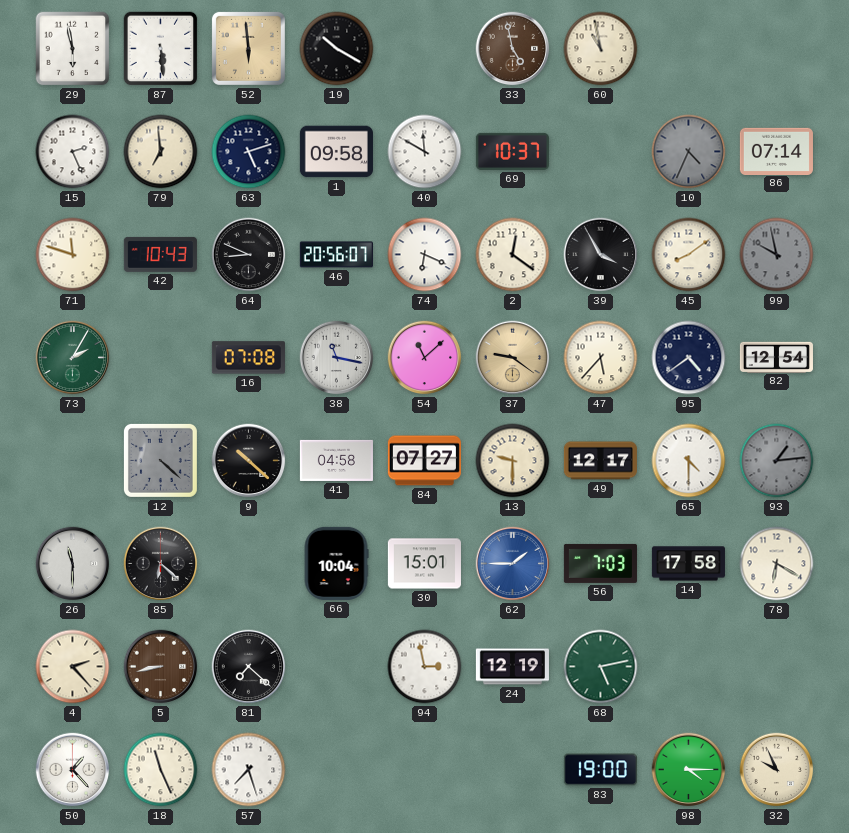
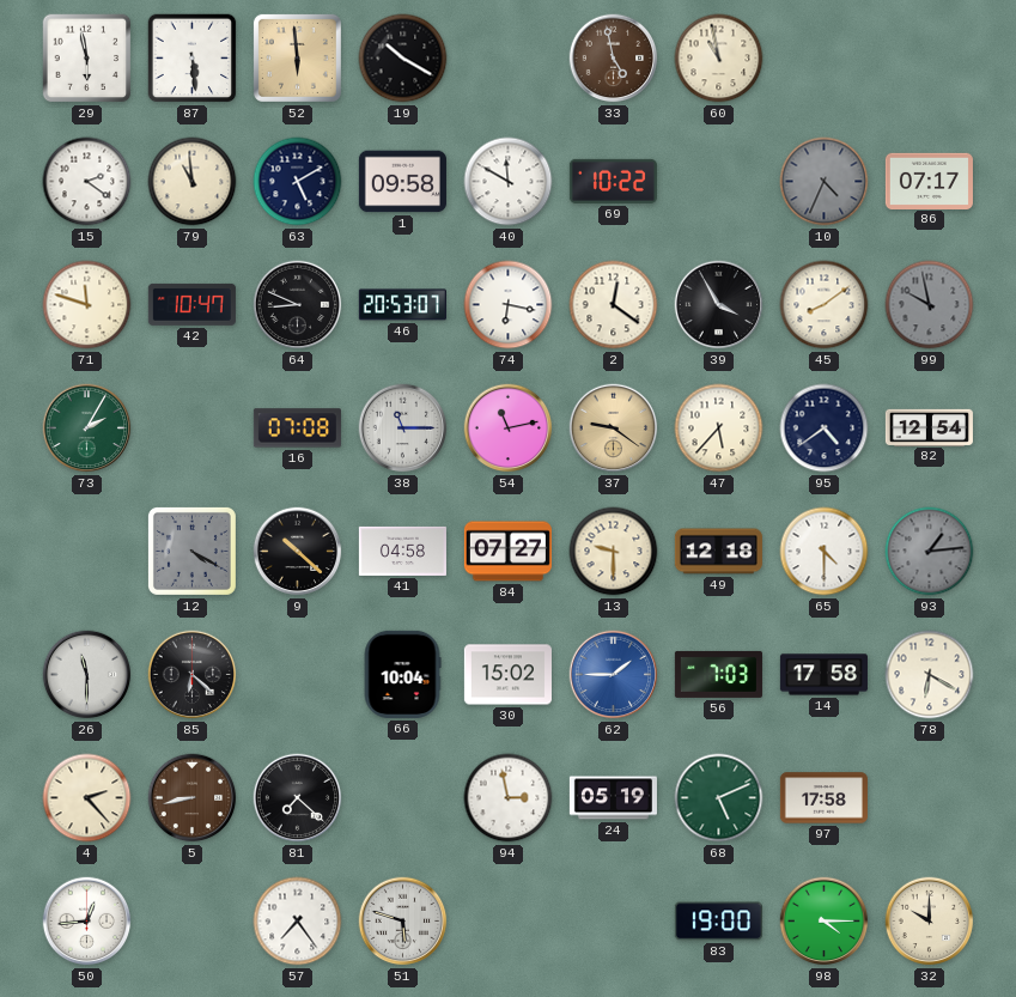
15: 2:26 -> 2:21 (87, 182)
79: 6:59 -> 10:59 (193, 182)
63: 5:12 -> 5:10 (298, 182)
69: 10:37 -> 10:22 (613, 181)
86: 07:14 -> 07:17 (929, 181)
42: 10:43 -> 10:47 (191, 304)
46: 20:56 -> 20:53 (402, 305)
74: 6:19 -> 6:17 (509, 305)
38: 11:17 -> 11:15 (403, 428)
54: 11:08 -> 11:13 (509, 428)
12: 4:22 -> 4:20 (191, 551)
49: 12:17 -> 12:18 (718, 552)
30: 15:01 -> 15:02 (507, 675)
24: 12:19 -> 05:19 (613, 798)
68: 5:13 -> 5:11 (719, 798)
97: none -> 17:58 (823, 798)
50: 1:23 -> 12:44 (87, 922)
18: 11:26 -> none (161, 770)
57: 7:27 -> 7:24 (298, 922)
51: none -> 5:48 (403, 922)
32: 9:56 -> 10:00 (930, 922)
